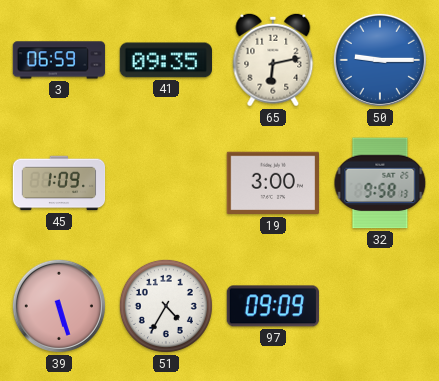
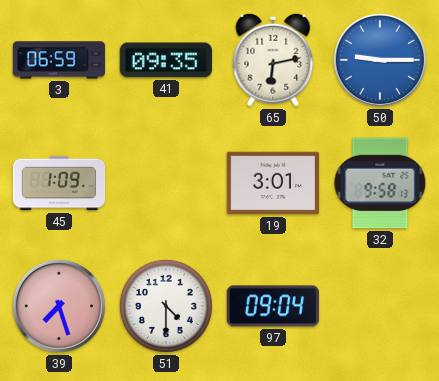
19: 3:00 -> 3:01 (272, 183)
39: 5:27 -> 7:27 (59, 306)
51: 4:35 -> 4:30 (166, 306)
97: 09:09 -> 09:04 (272, 306)
